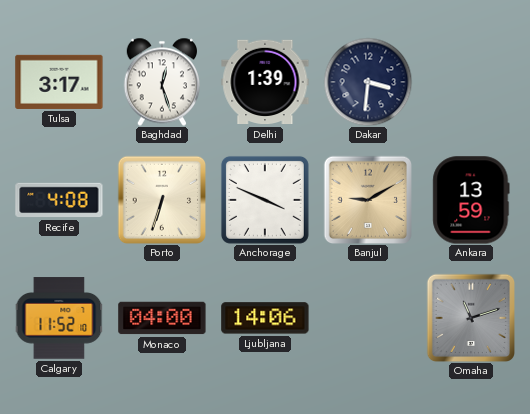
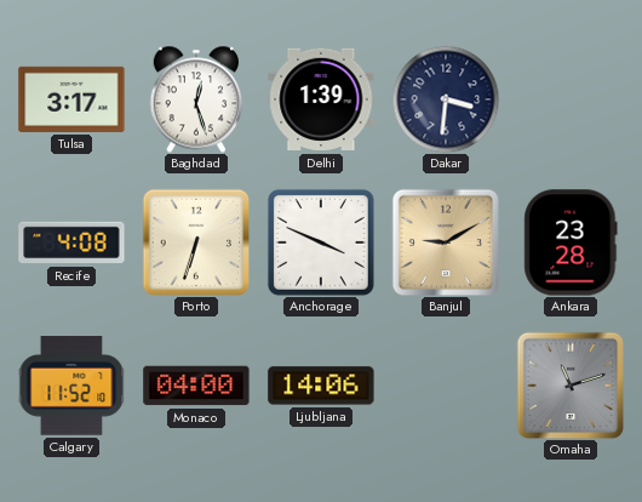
Ankara: 13:59 -> 23:28 (571, 243)
